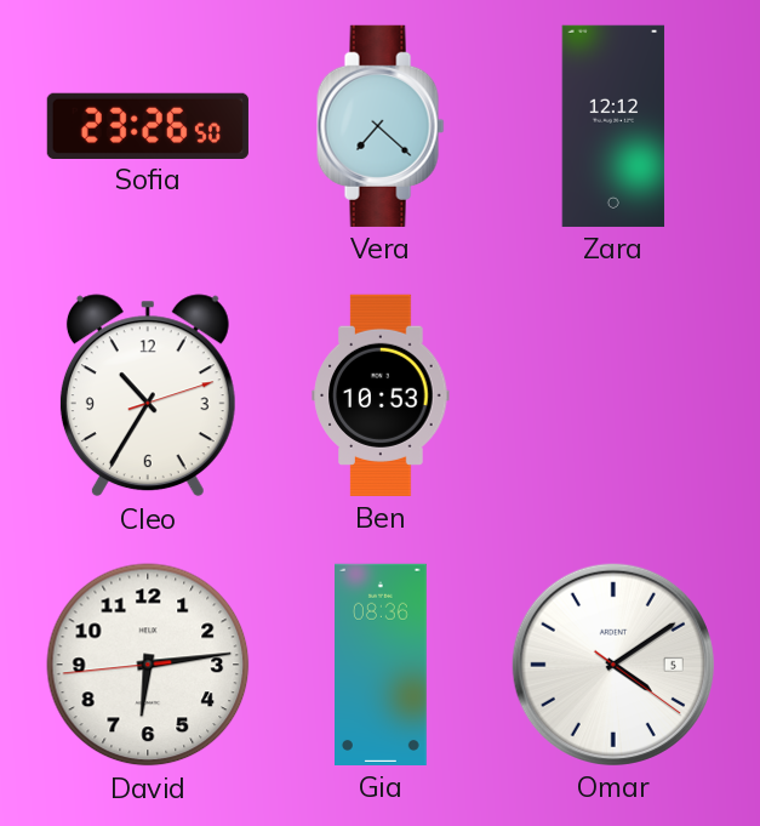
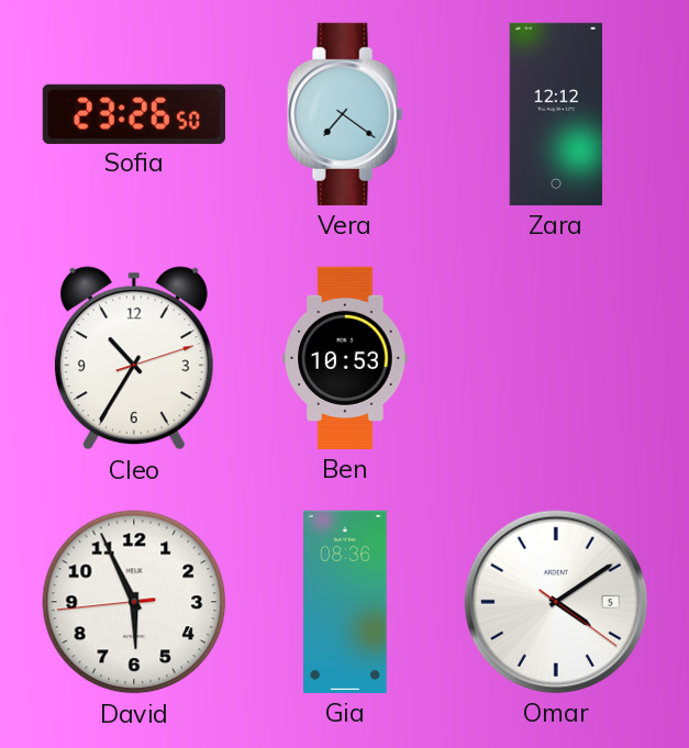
Vera: 7:22 -> 7:21 (345, 114)
David: 6:13 -> 5:55 (134, 602)
